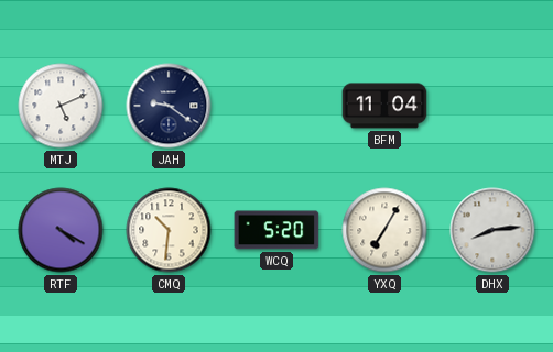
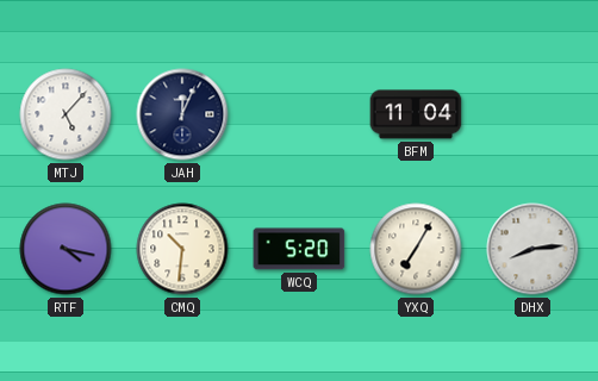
MTJ: 5:11 -> 5:07 (66, 114)
JAH: 9:21 -> 12:04 (182, 114)
RTF: 4:20 -> 4:17 (66, 249)
